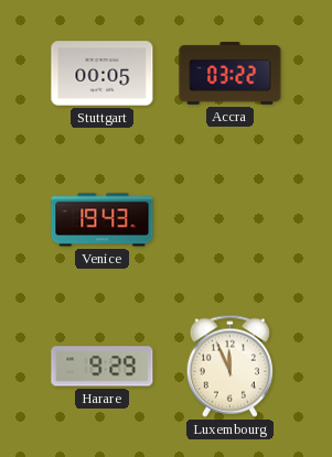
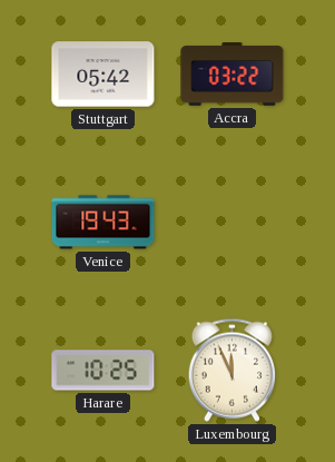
Stuttgart: 00:05 -> 05:42 (104, 75)
Harare: 9:29 -> 10:25 (104, 371)
